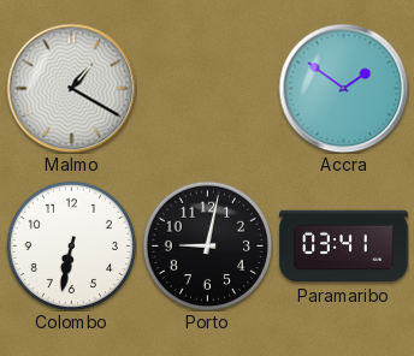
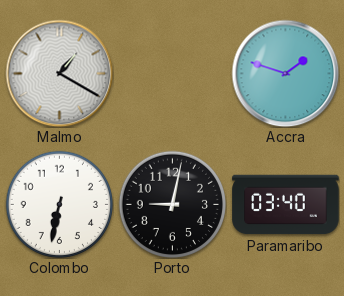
Accra: 1:51 -> 1:48 (285, 73)
Paramaribo: 03:41 -> 03:40 (286, 205)
